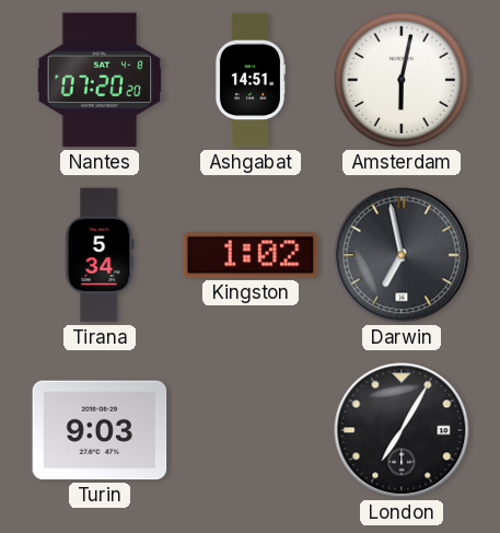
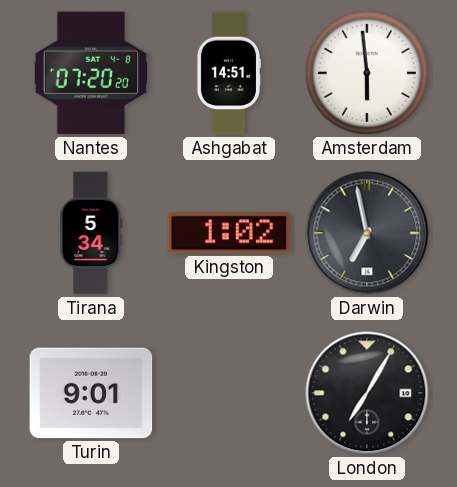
Amsterdam: 6:02 -> 5:59 (367, 73)
Turin: 9:03 -> 9:01 (91, 393)
